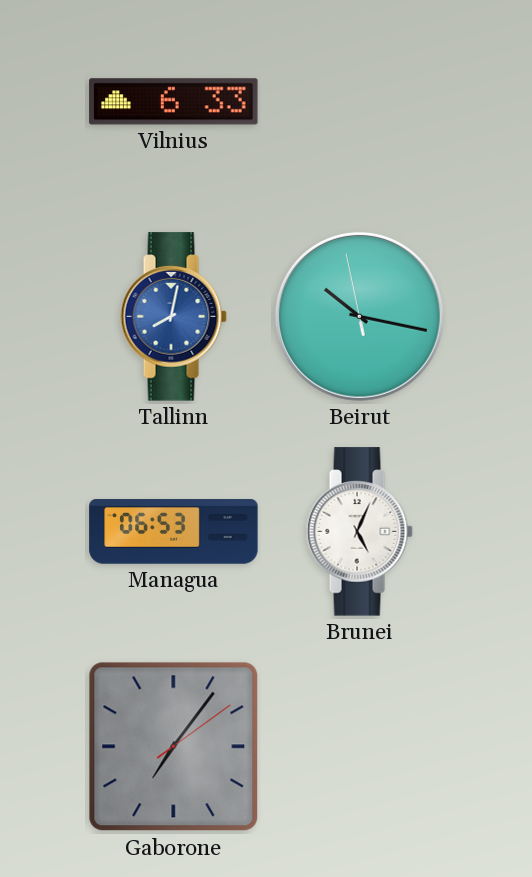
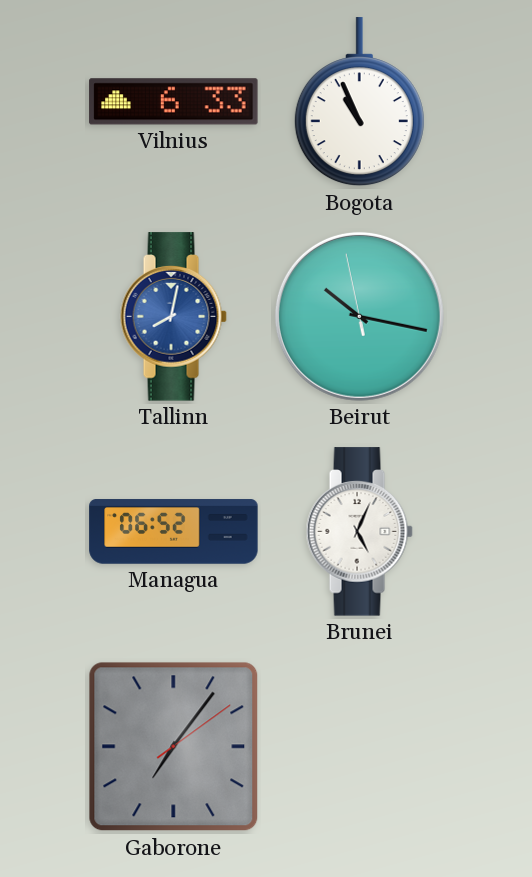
Bogota: none -> 10:56 (359, 102)
Managua: 06:53 -> 06:52 (174, 532)
